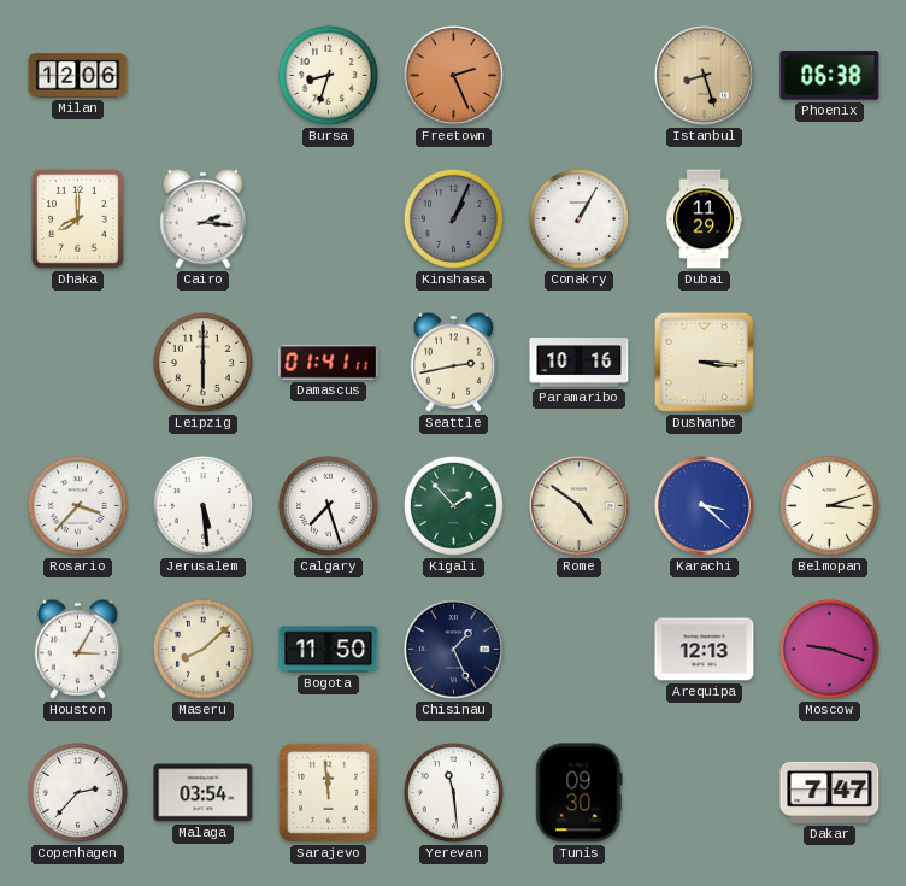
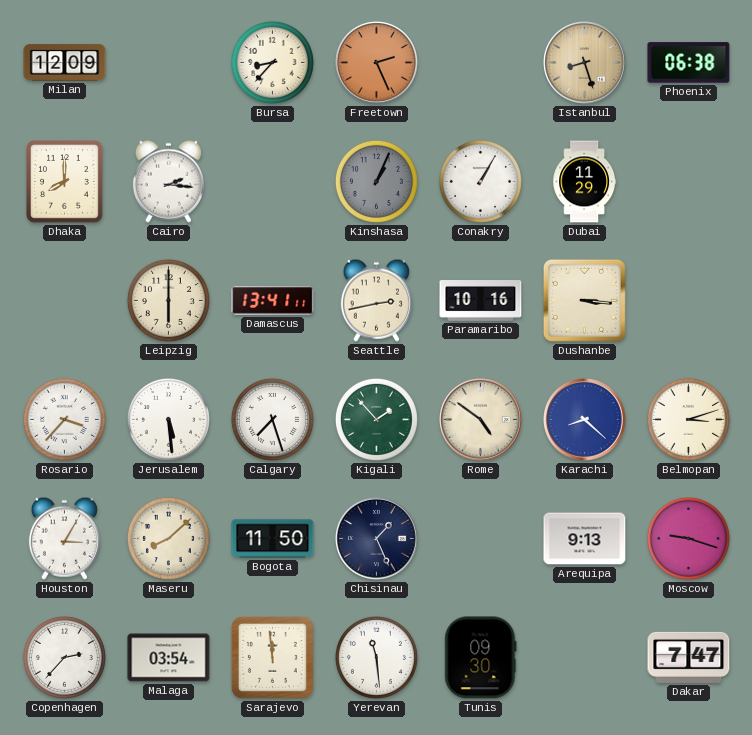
Milan: 12:06 -> 12:09 (65, 63)
Bursa: 8:33 -> 8:37 (272, 62)
Damascus: 01:41 -> 13:41 (273, 301)
Karachi: 3:22 -> 8:22 (585, 420)
Arequipa: 12:13 -> 9:13 (585, 539)
